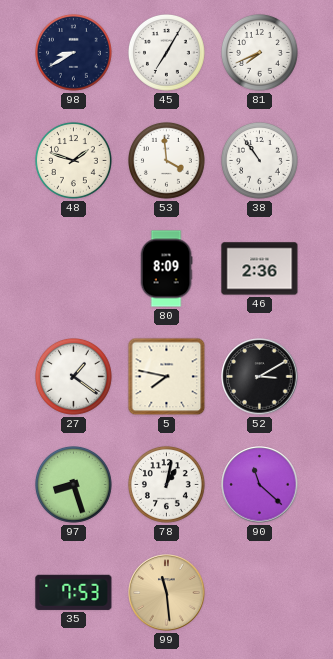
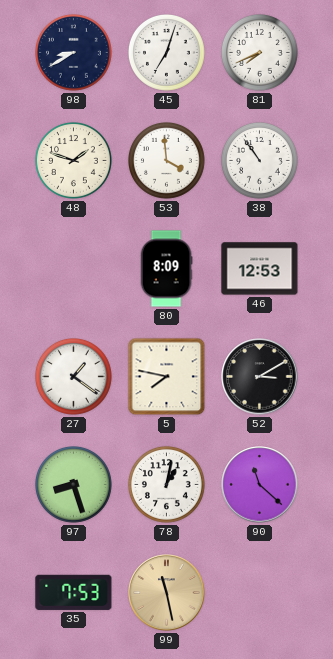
45: 7:05 -> 7:03 (167, 53)
46: 2:36 -> 12:53 (260, 269)
99: 11:29 -> 11:28 (167, 593)
